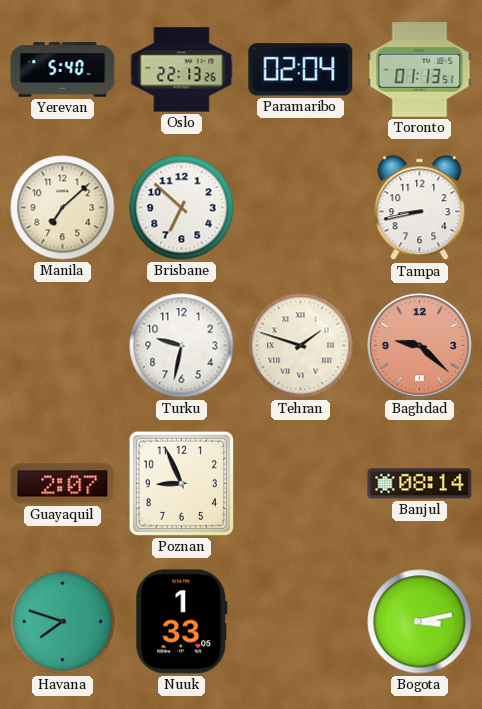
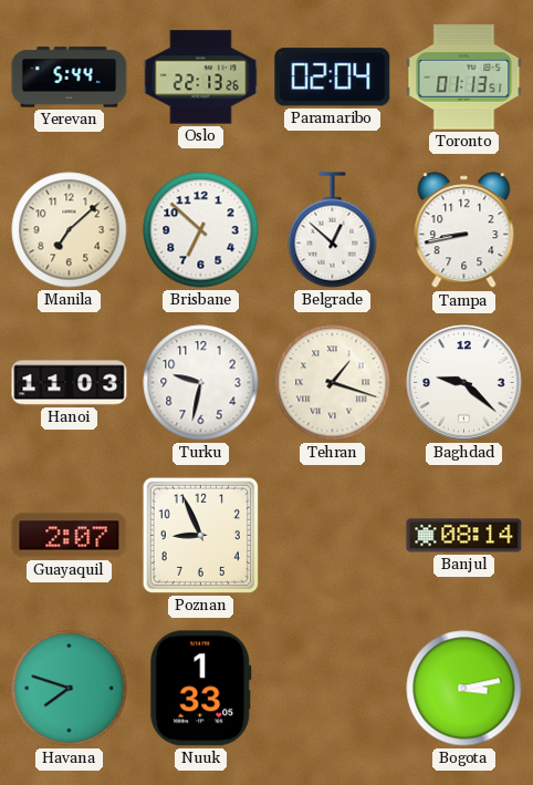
Yerevan: 5:40 -> 5:44 (70, 78)
Belgrade: none -> 12:52 (333, 230)
Hanoi: none -> 11:03 (70, 383)
Tehran: 1:48 -> 1:18 (333, 383)
Baghdad dial: salmon -> white (464, 383)
